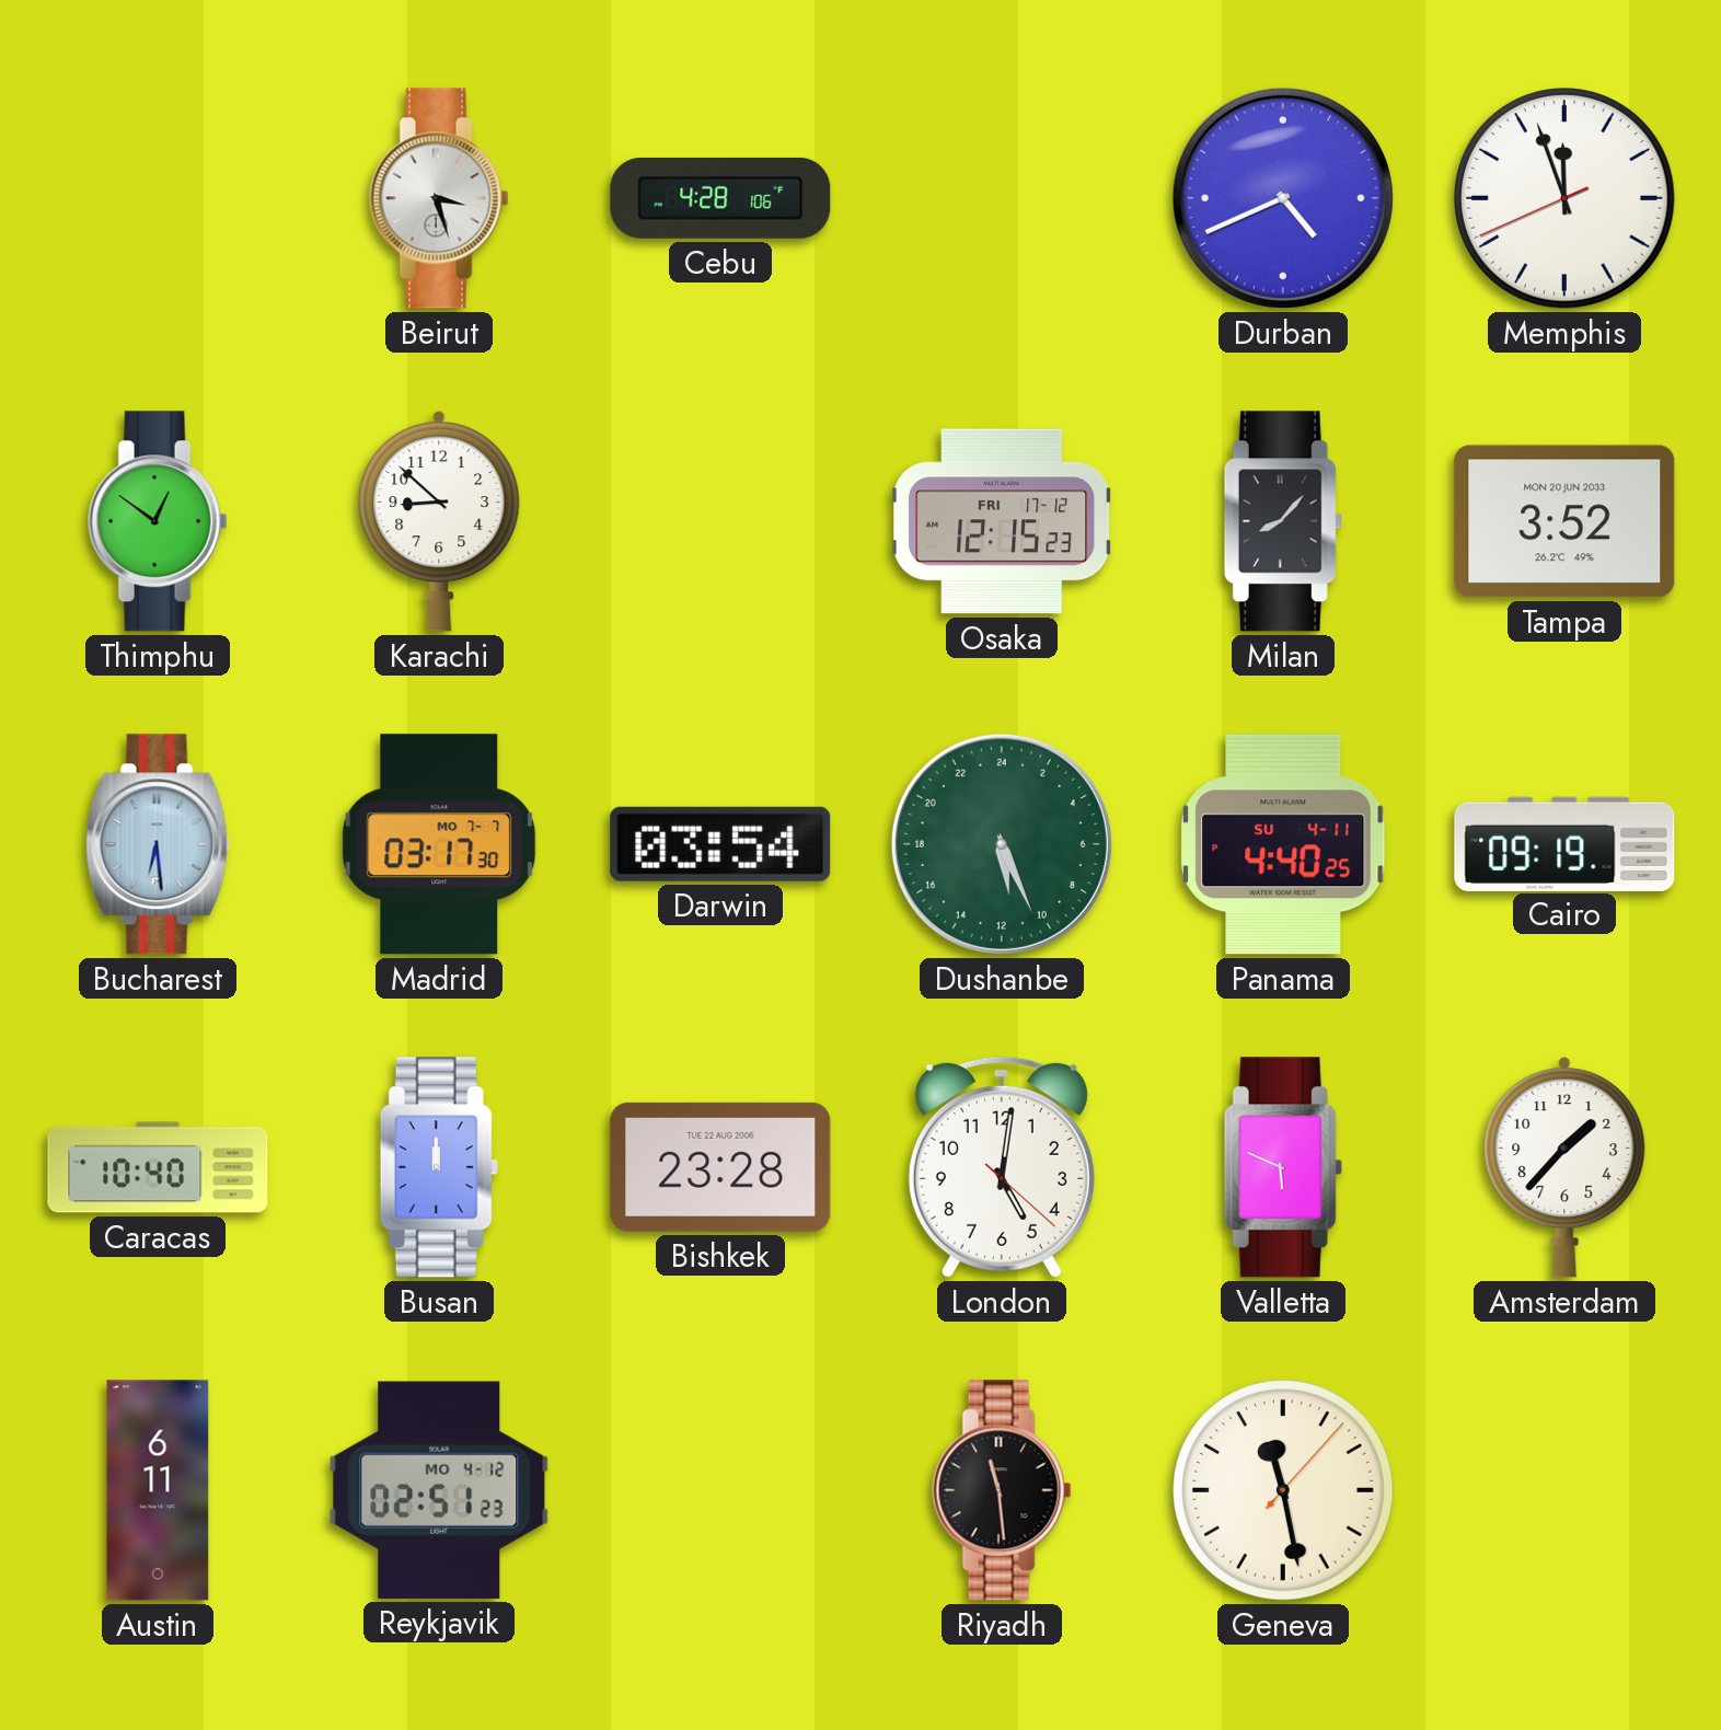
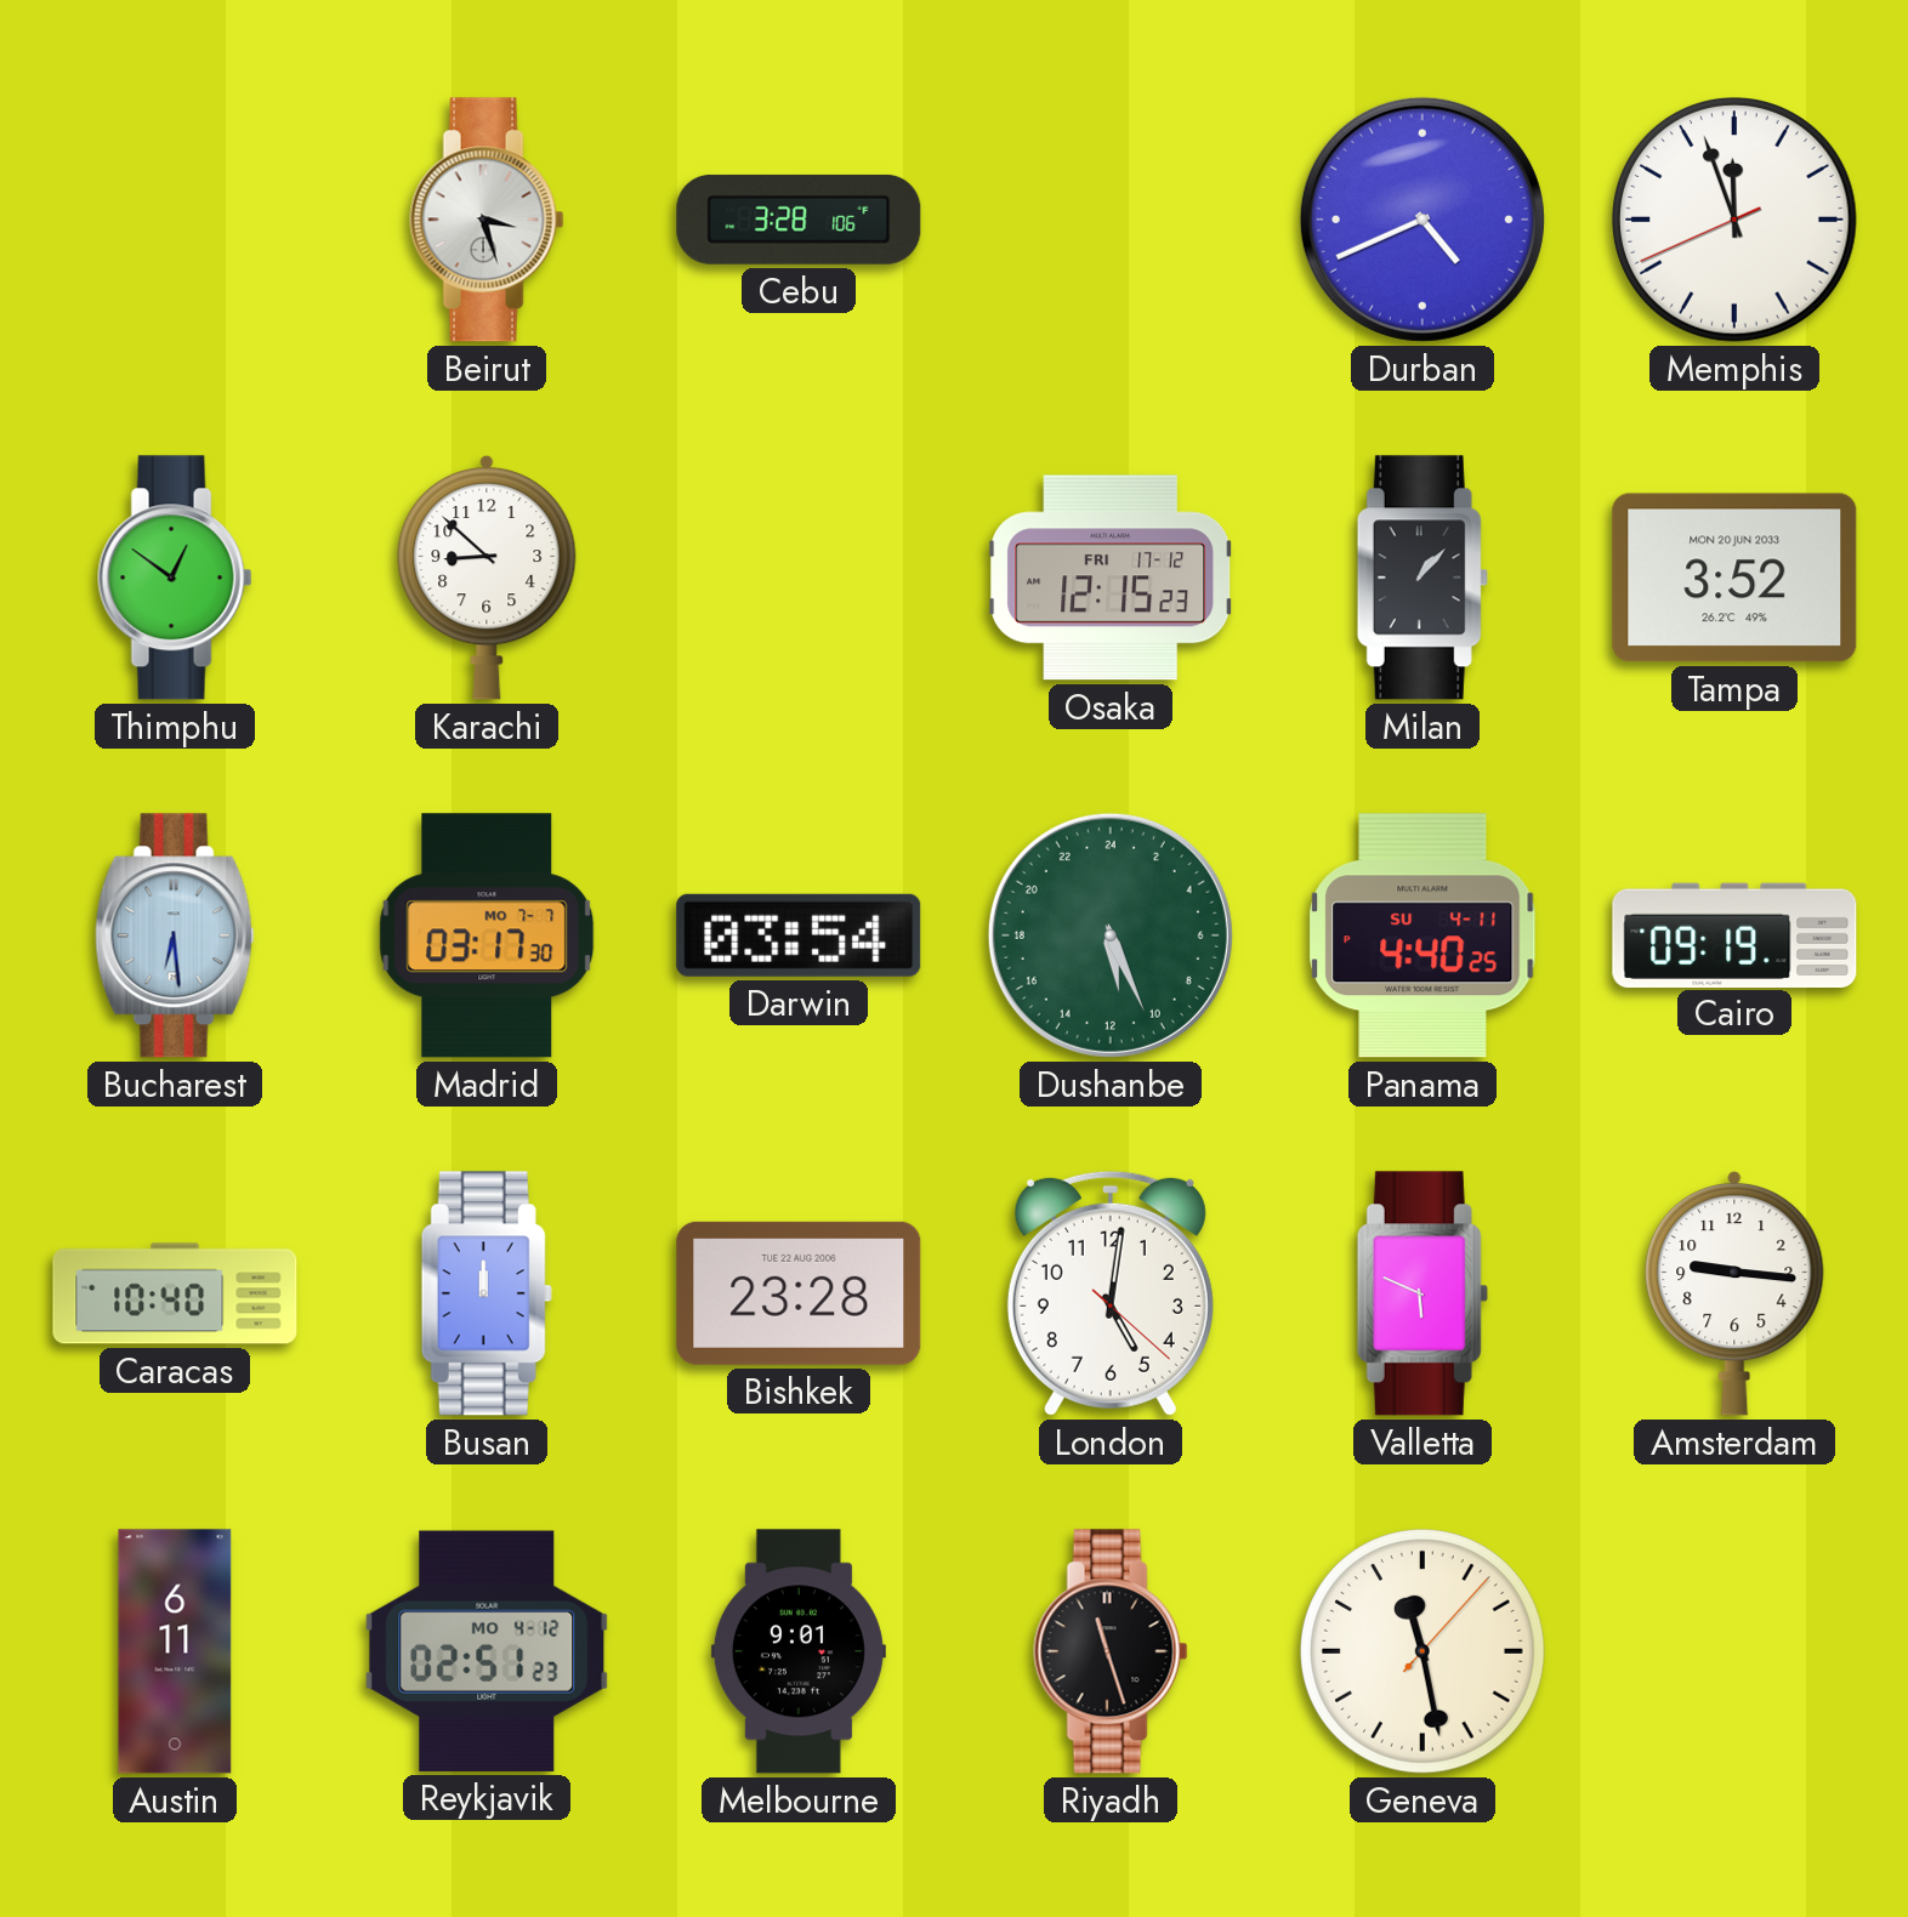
Cebu: 4:28 -> 3:28 (799, 220)
Milan: 8:07 -> 1:07 (1423, 578)
Amsterdam: 1:37 -> 9:16 (1734, 1293)
Melbourne: none -> 9:01 (799, 1651)
Riyadh: 11:29 -> 11:27 (1111, 1651)
